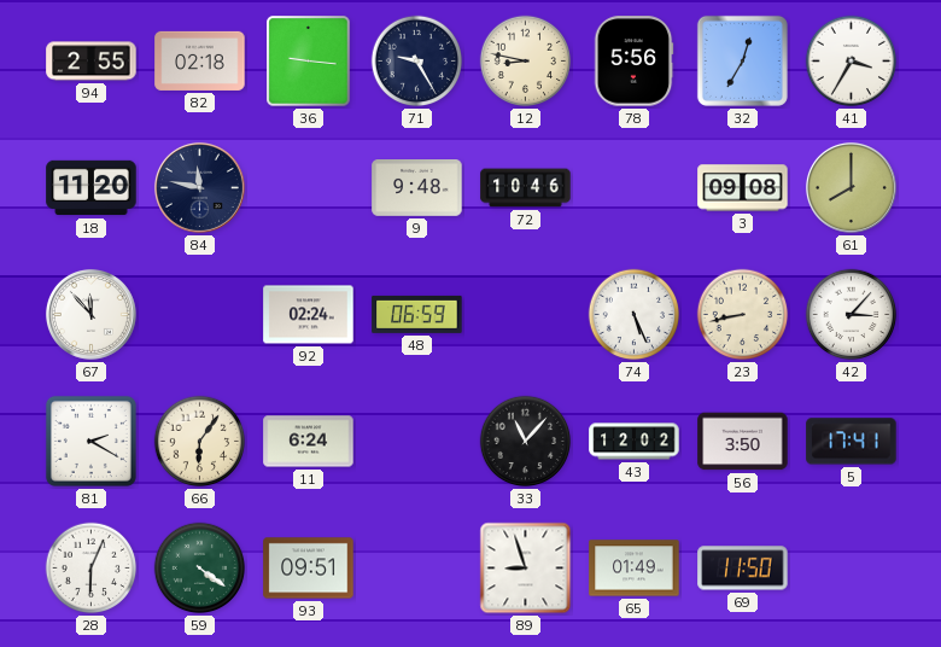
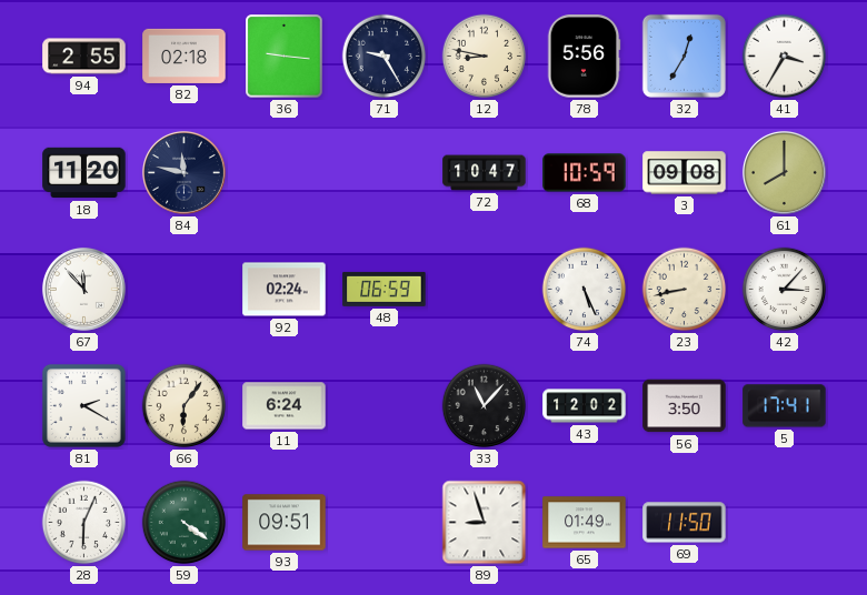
9: 9:48 -> none (417, 188)
72: 10:46 -> 10:47 (485, 173)
68: none -> 10:59 (585, 173)
